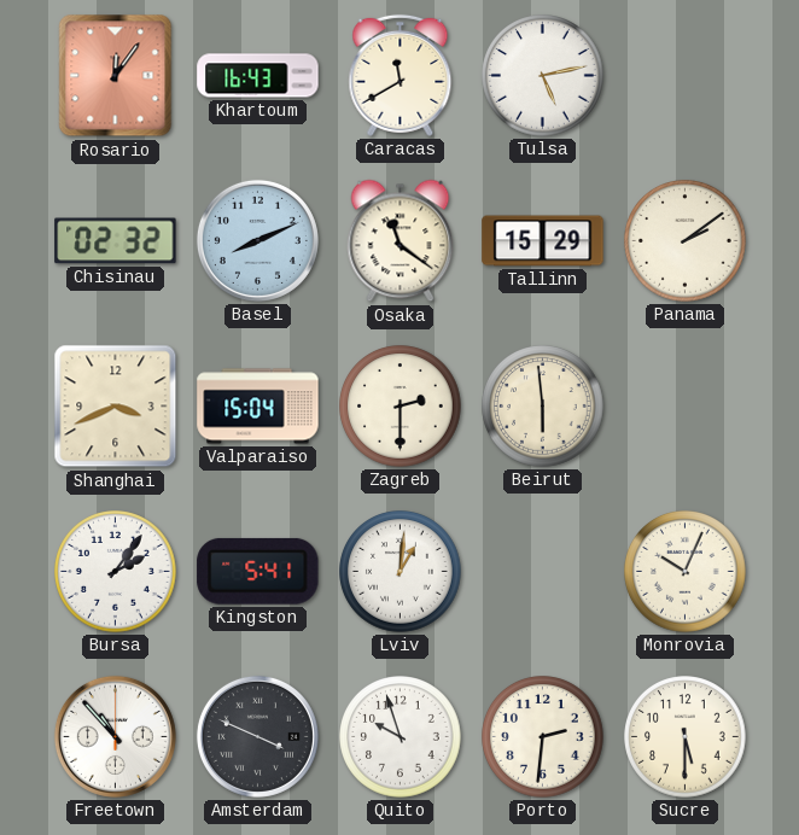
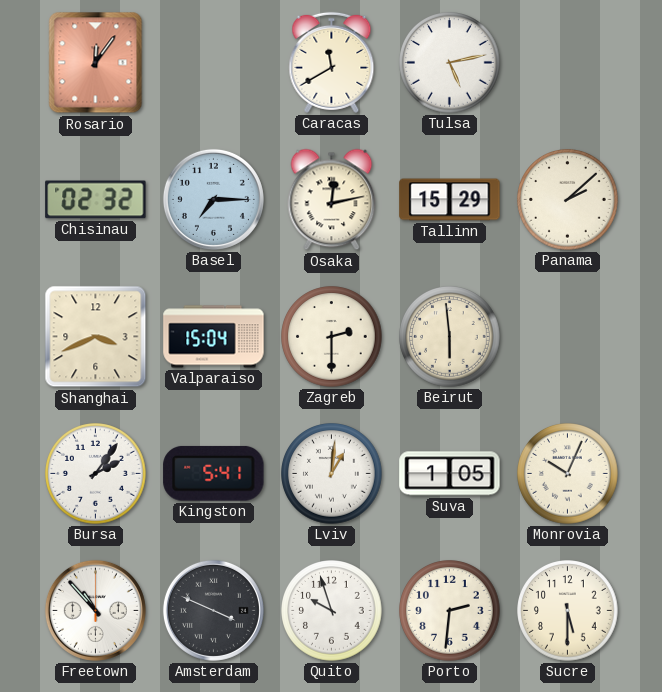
Khartoum: 16:43 -> none (258, 76)
Basel: 8:11 -> 7:15 (213, 199)
Osaka: 11:21 -> 12:13 (332, 200)
Panama: 2:09 -> 2:08 (568, 200)
Suva: none -> 1:05 (450, 474)
